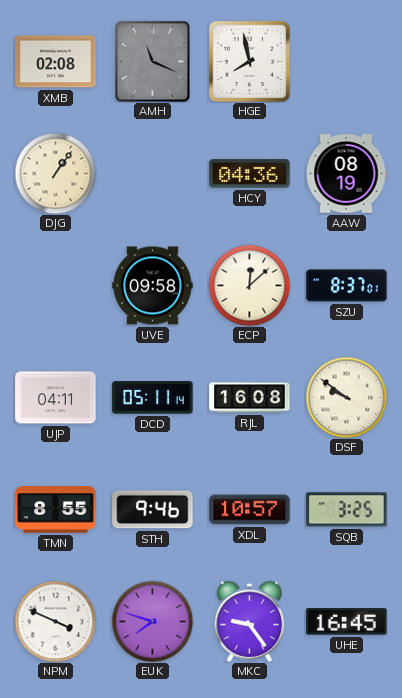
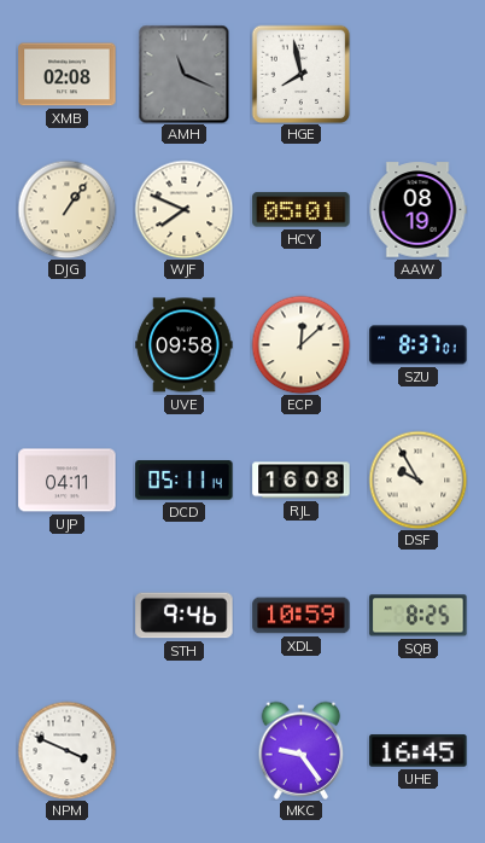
WJF: none -> 7:49 (183, 209)
HCY: 04:36 -> 05:01 (302, 210)
DSF: 9:51 -> 9:55 (417, 479)
TMN: 8:55 -> none (56, 510)
XDL: 10:57 -> 10:59 (302, 616)
SQB: 3:25 -> 8:25 (419, 616)
EUK: 7:48 -> none (152, 621)
